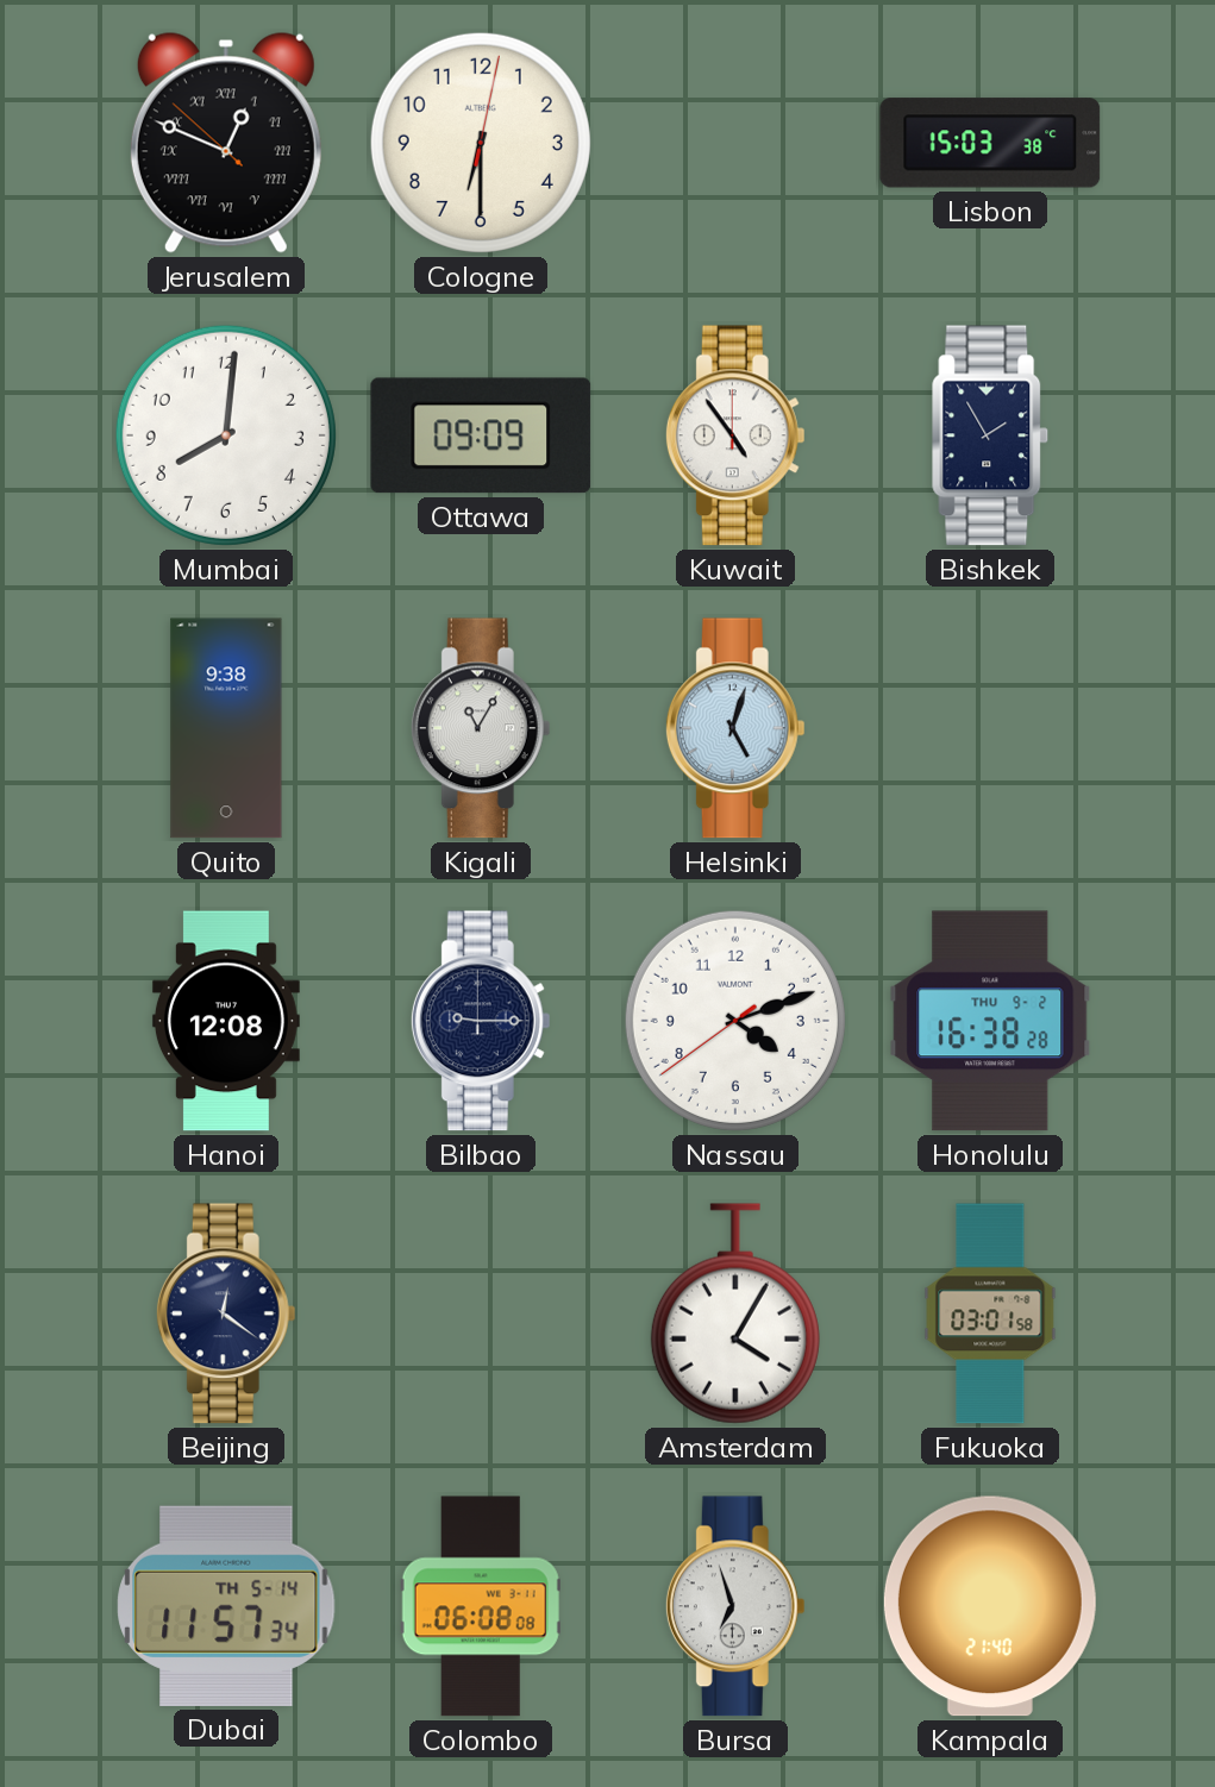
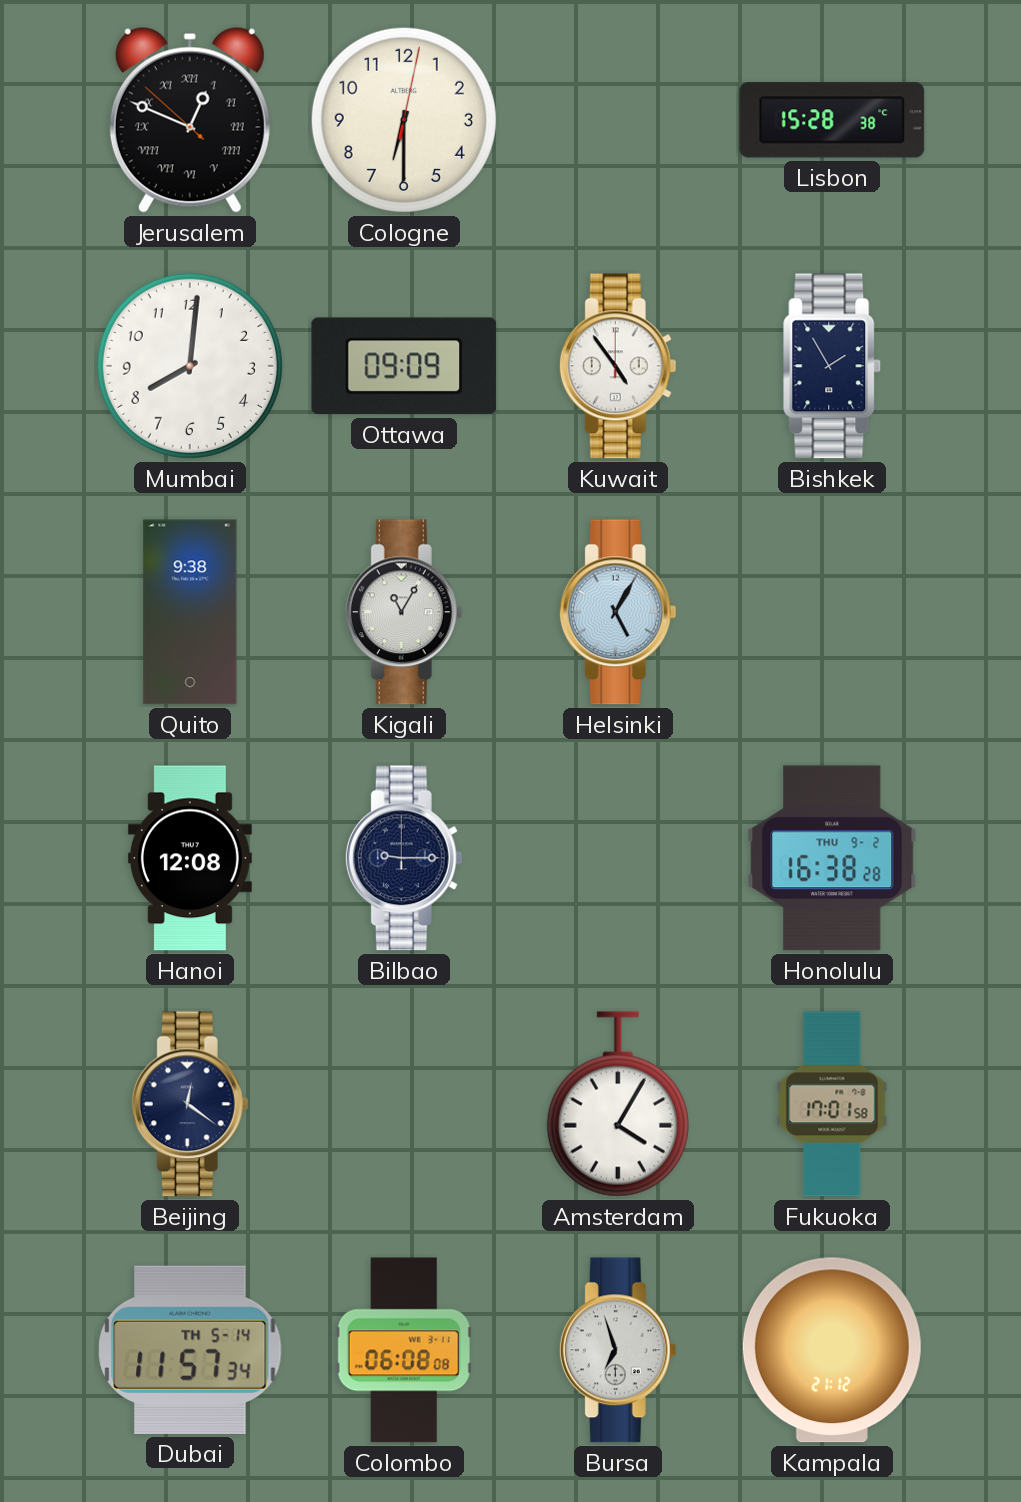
Lisbon: 15:03 -> 15:28 (832, 120)
Helsinki: 5:03 -> 5:05 (618, 612)
Nassau: 4:11 -> none (735, 1021)
Fukuoka: 03:01 -> 17:01 (832, 1104)
Kampala: 21:40 -> 21:12 (832, 1350)
